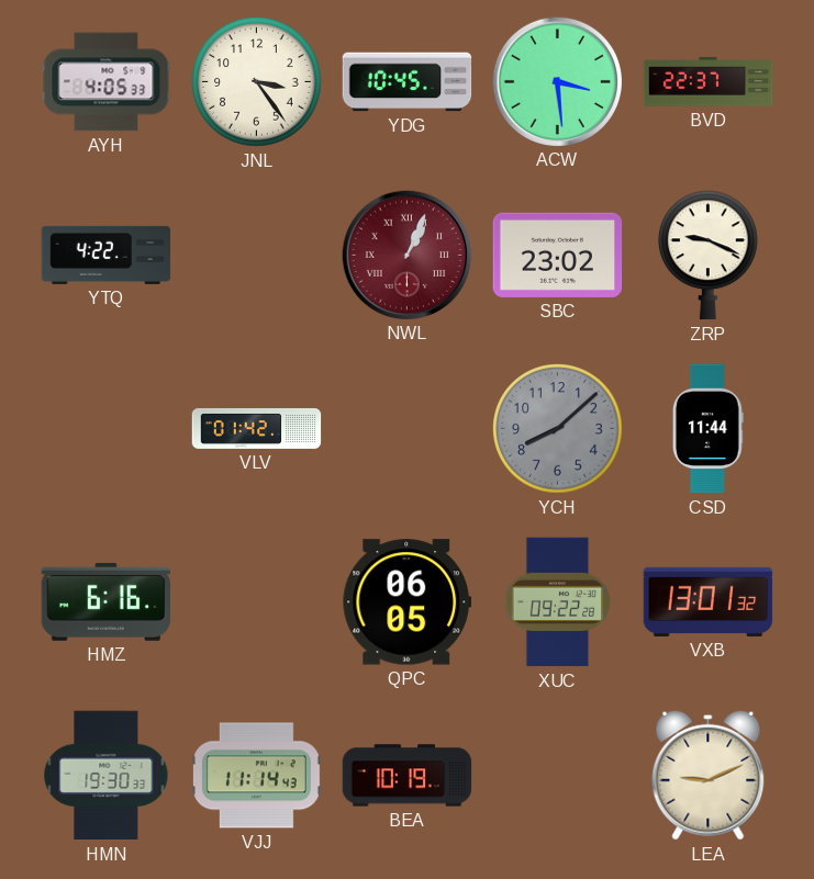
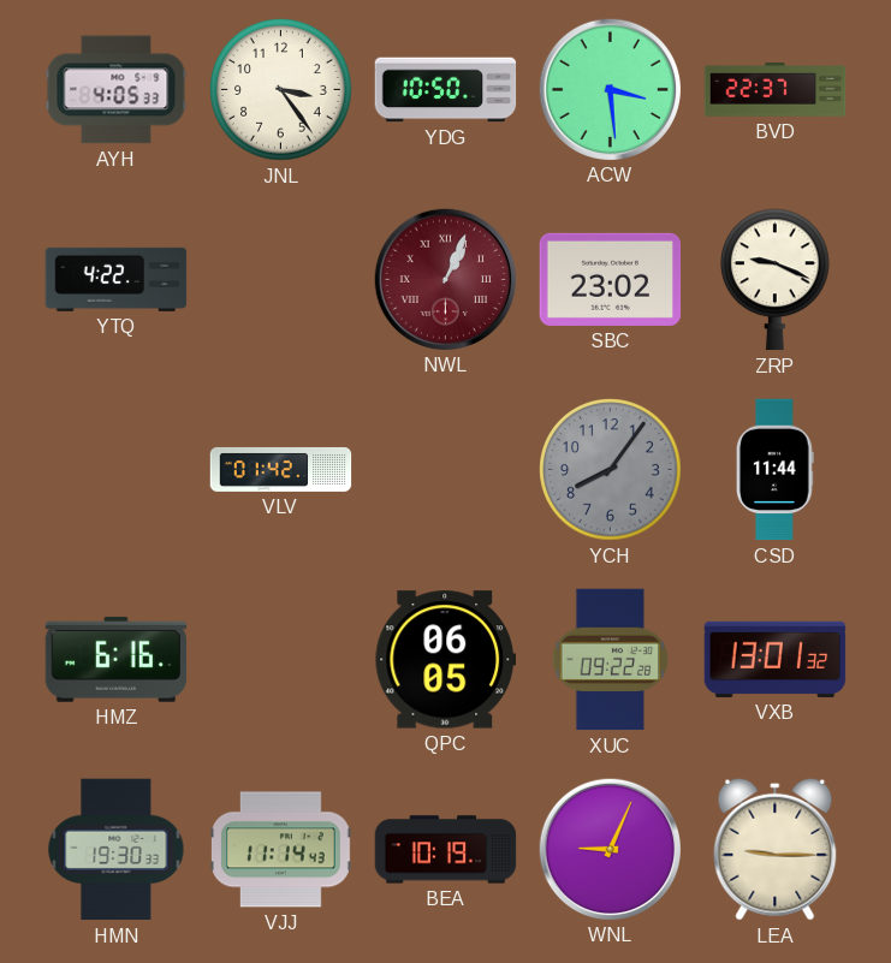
YDG: 10:45 -> 10:50 (446, 90)
YCH: 8:08 -> 8:06 (611, 470)
WNL: none -> 9:04 (610, 849)
LEA: 9:11 -> 9:15 (776, 849)
